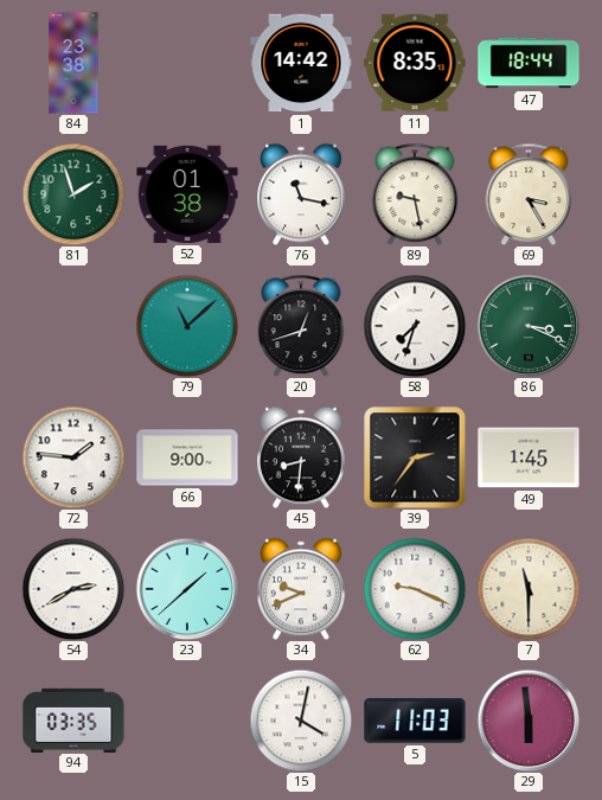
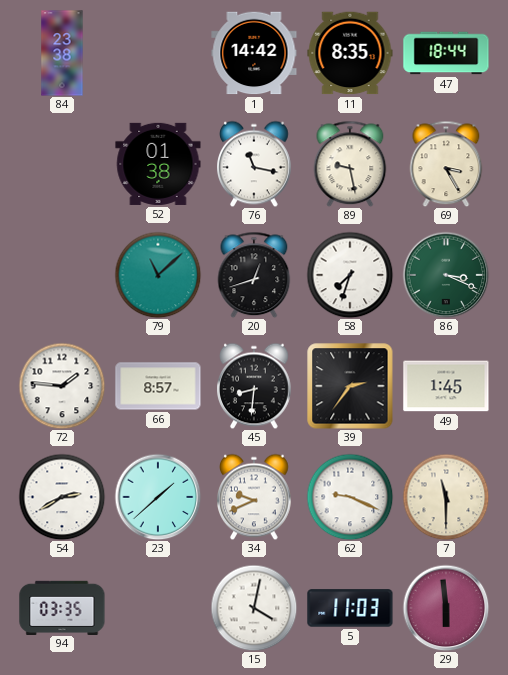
81: 1:57 -> none (73, 194)
66: 9:00 -> 8:57 (158, 386)
